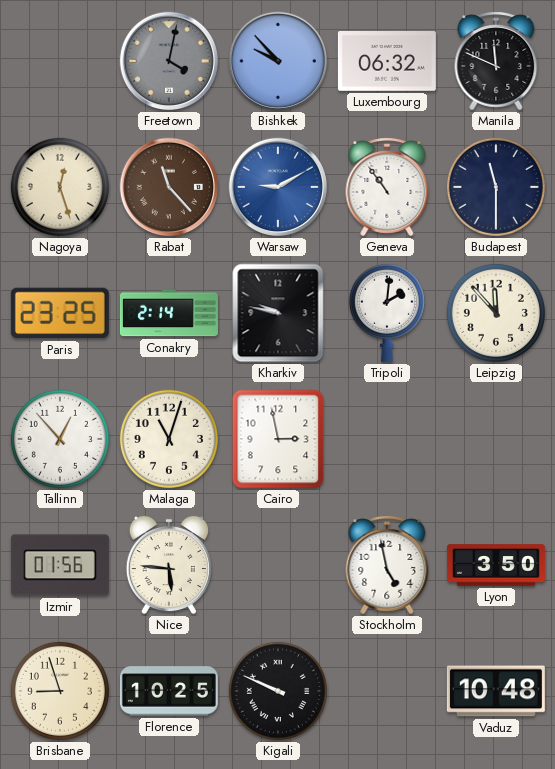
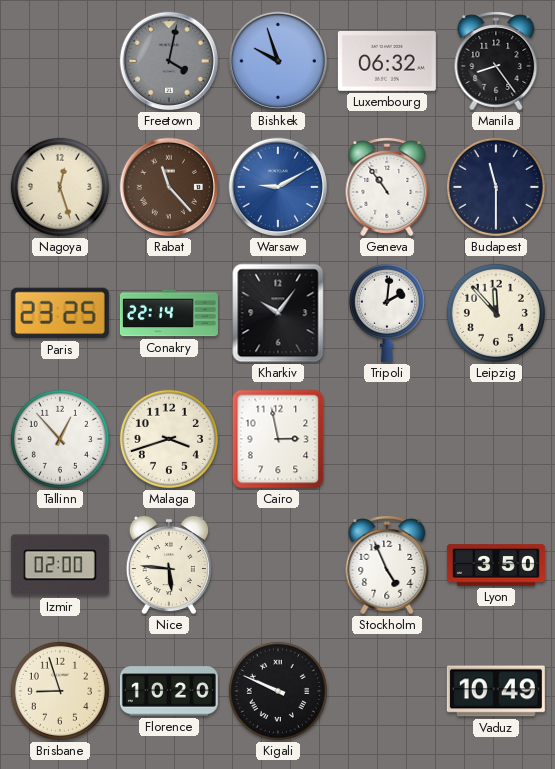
Bishkek: 9:53 -> 9:57 (278, 61)
Manila: 11:49 -> 8:24 (496, 61)
Conakry: 2:14 -> 22:14 (169, 313)
Kharkiv: 9:47 -> 10:06 (278, 313)
Malaga: 11:03 -> 3:42 (169, 439)
Izmir: 01:56 -> 02:00 (60, 565)
Stockholm: 4:58 -> 4:56 (387, 565)
Florence: 10:25 -> 10:20 (169, 691)
Vaduz: 10:48 -> 10:49 (496, 691)
